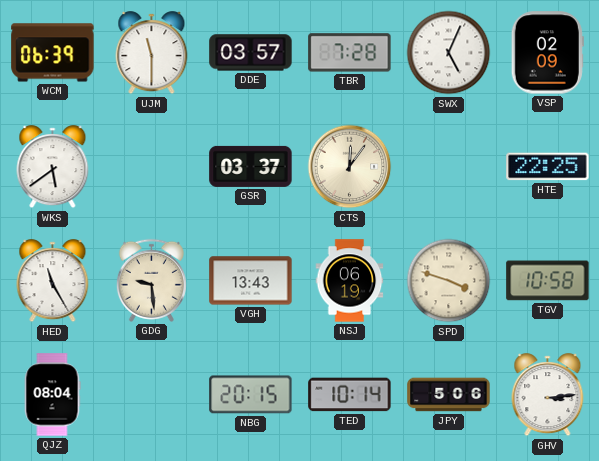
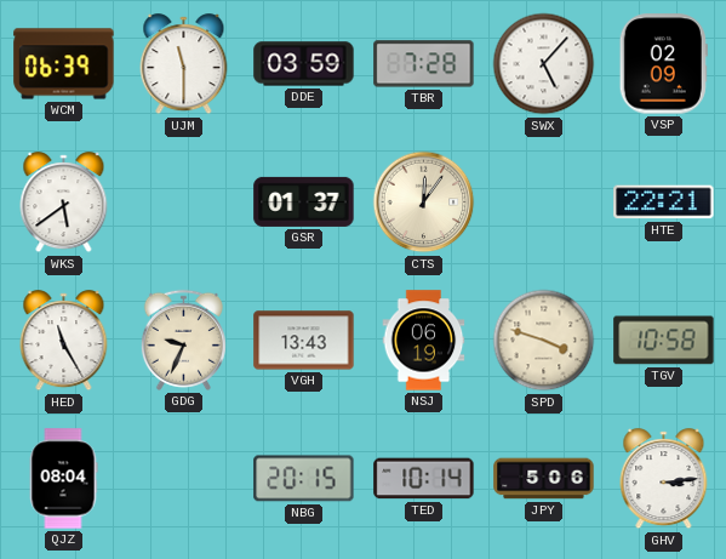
DDE: 03:57 -> 03:59 (304, 64)
SWX: 5:04 -> 5:07 (544, 64)
GSR: 03:37 -> 01:37 (304, 201)
HTE: 22:25 -> 22:21 (664, 203)
GDG: 9:29 -> 9:34 (183, 340)
